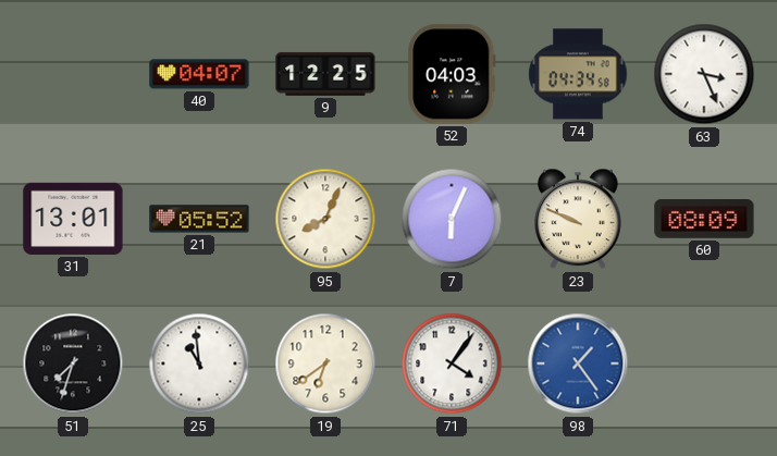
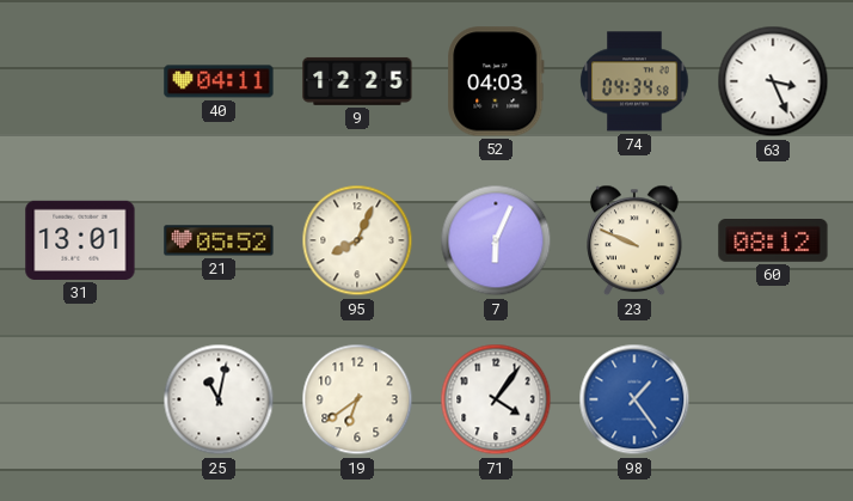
40: 04:07 -> 04:11 (219, 81)
60: 08:09 -> 08:12 (773, 242)
51: 7:33 -> none (73, 363)
25: 10:59 -> 11:02 (219, 399)
